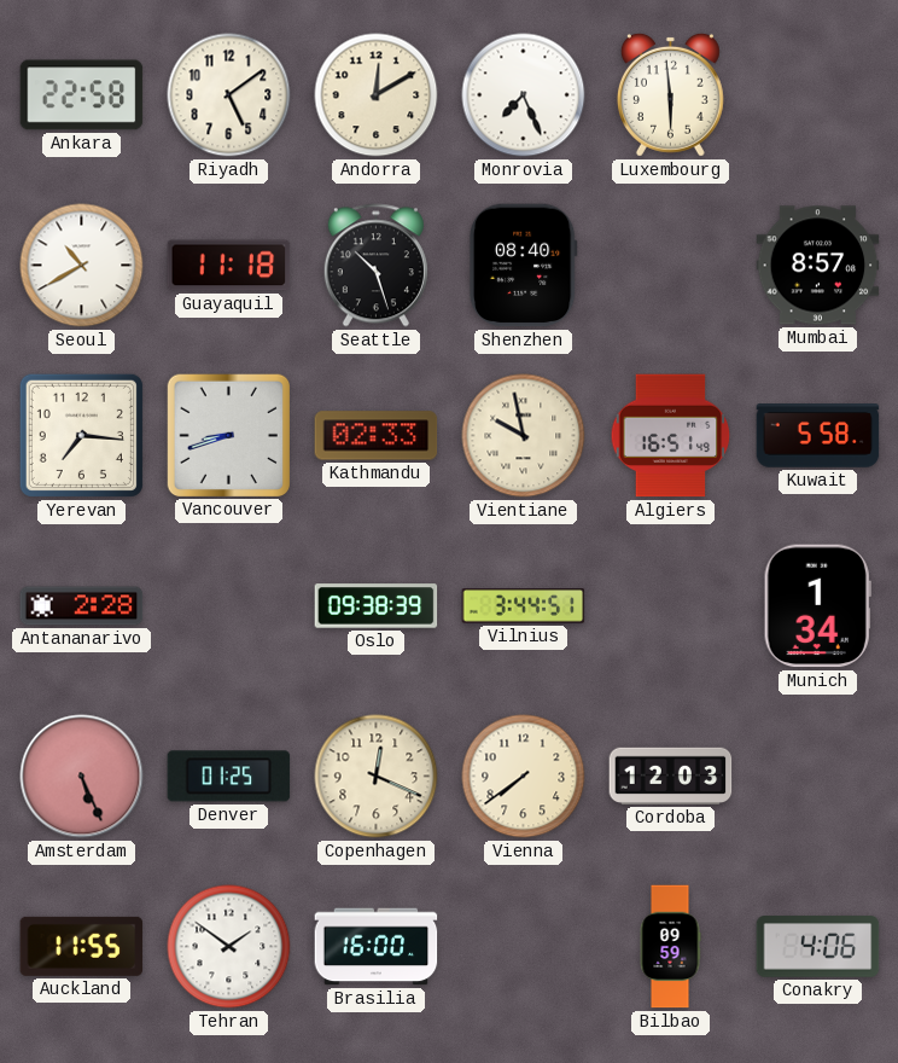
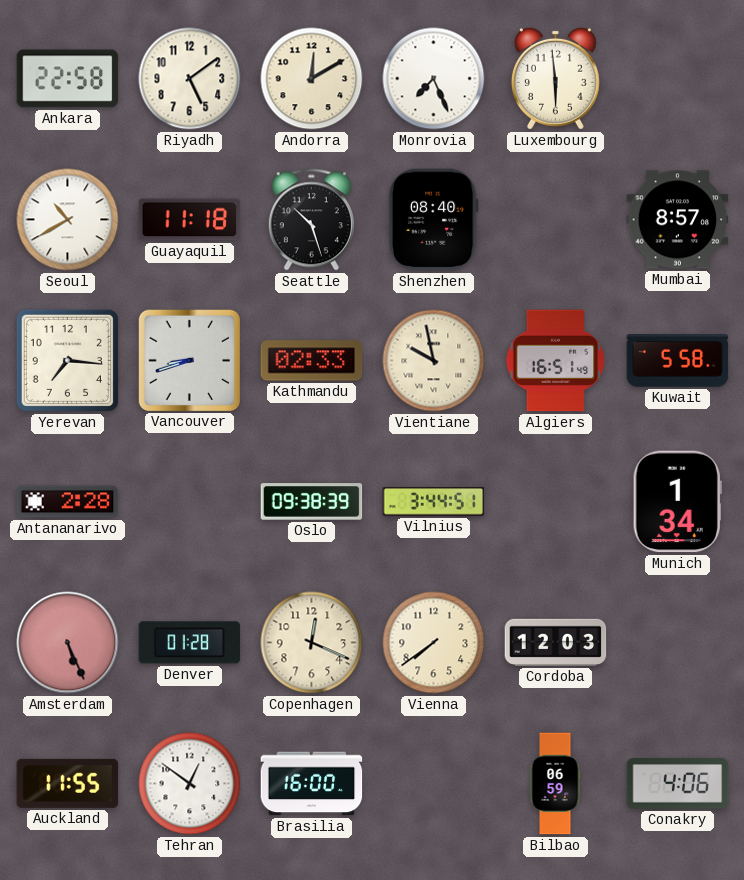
Denver: 01:25 -> 01:28 (190, 643)
Tehran: 1:51 -> 12:51 (190, 784)
Bilbao: 09:59 -> 06:59 (555, 784)
